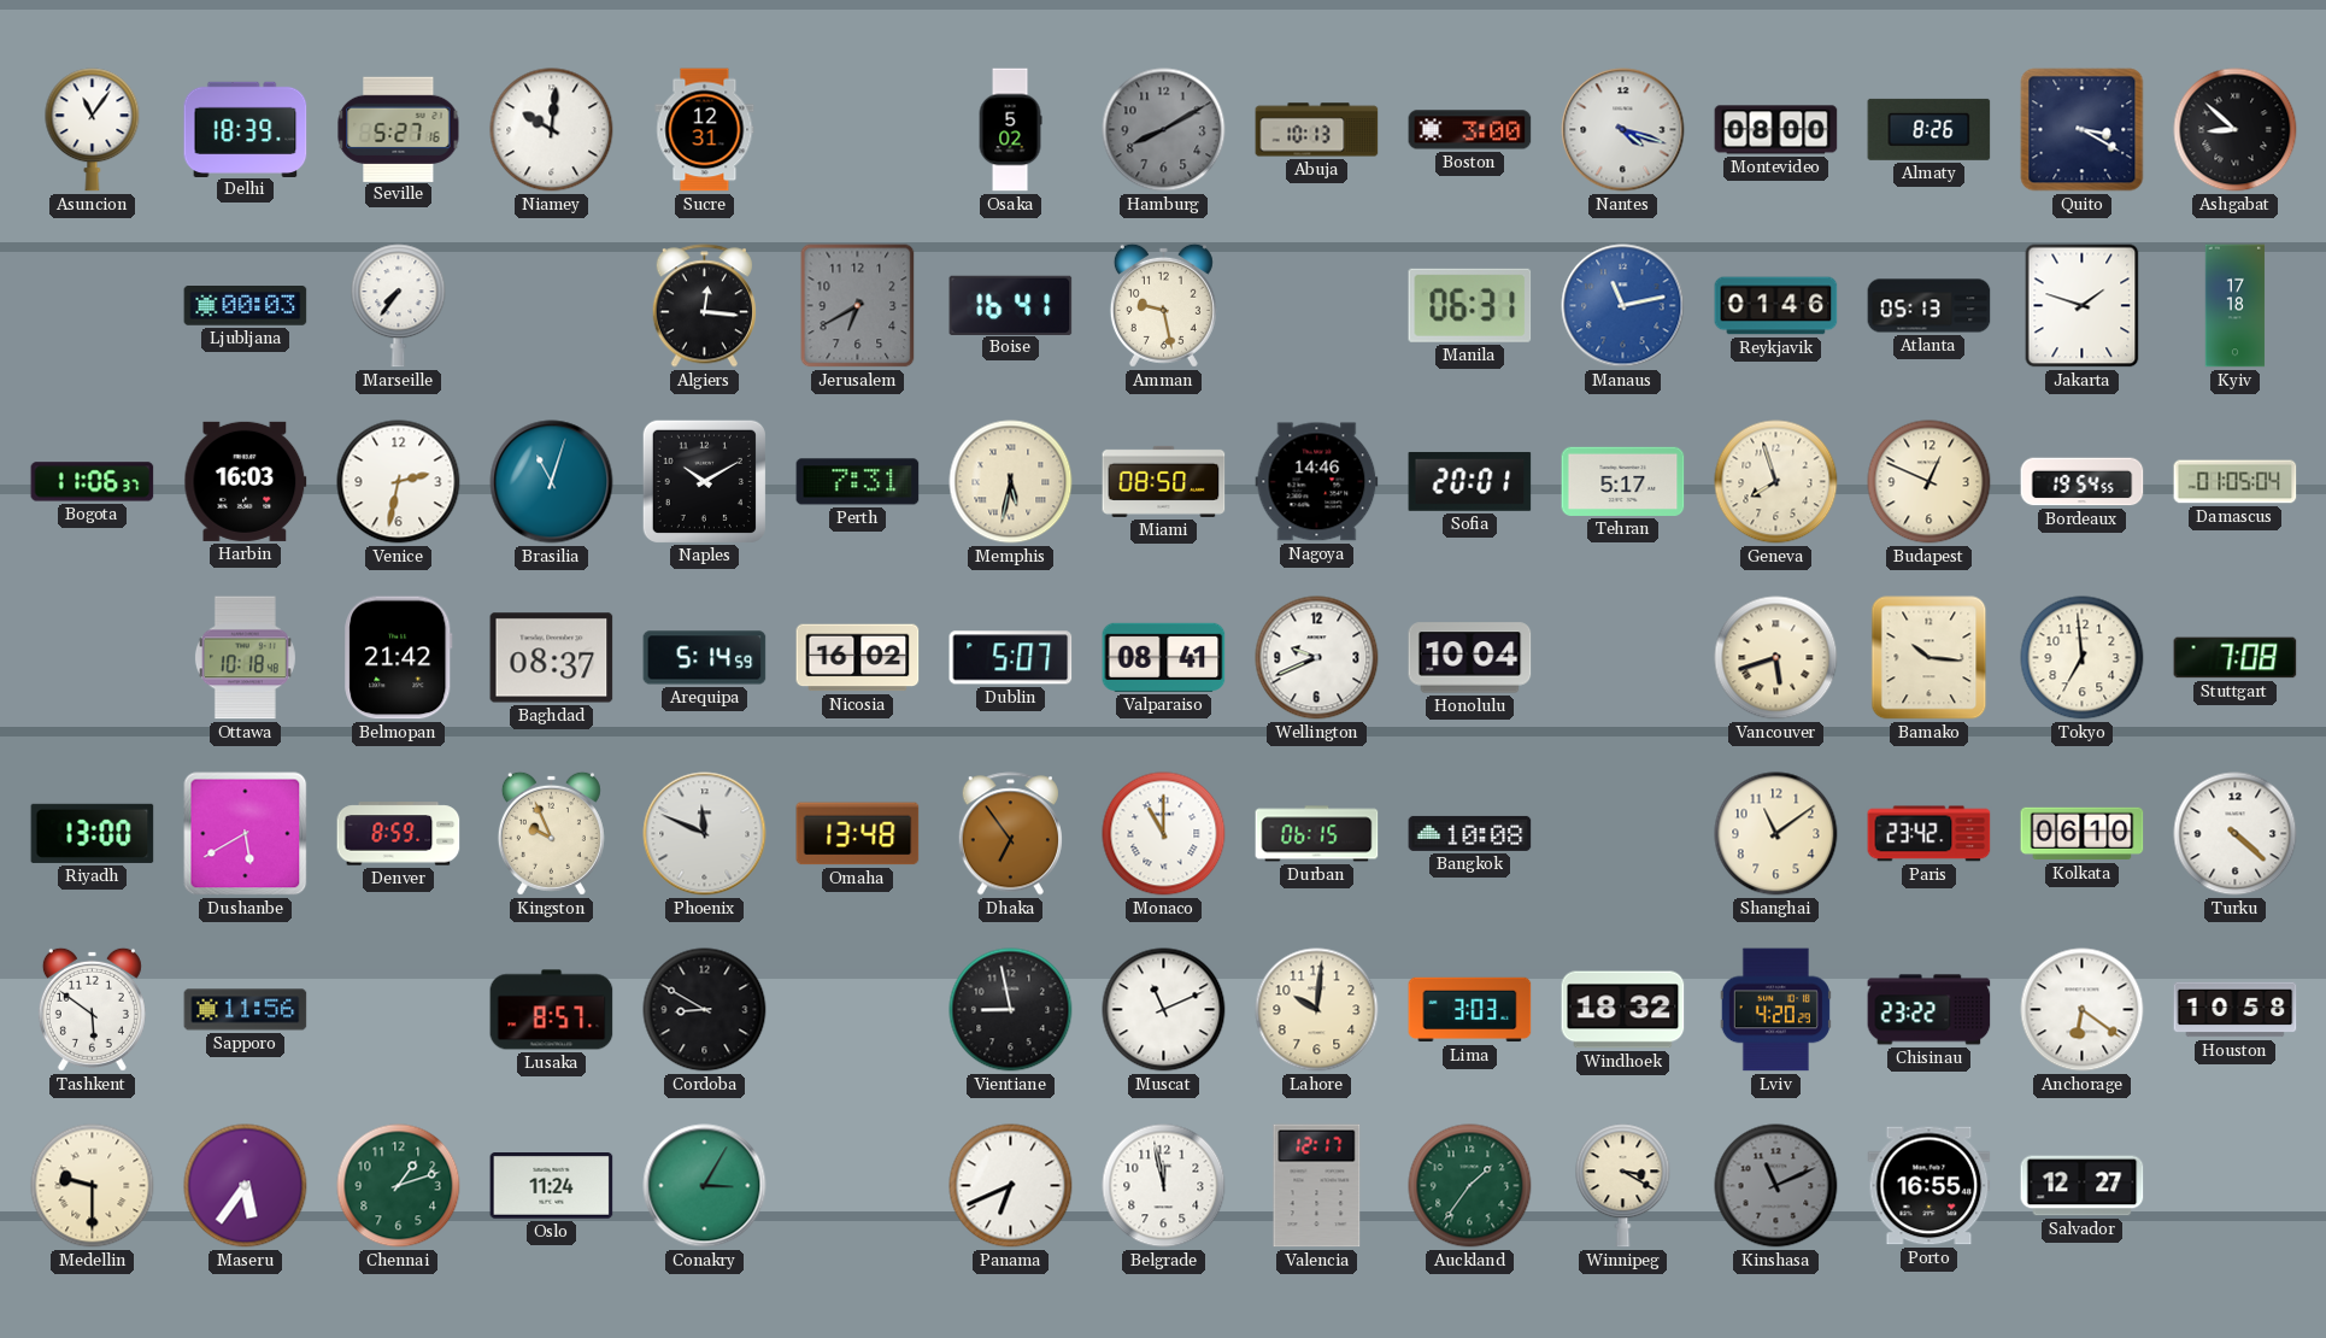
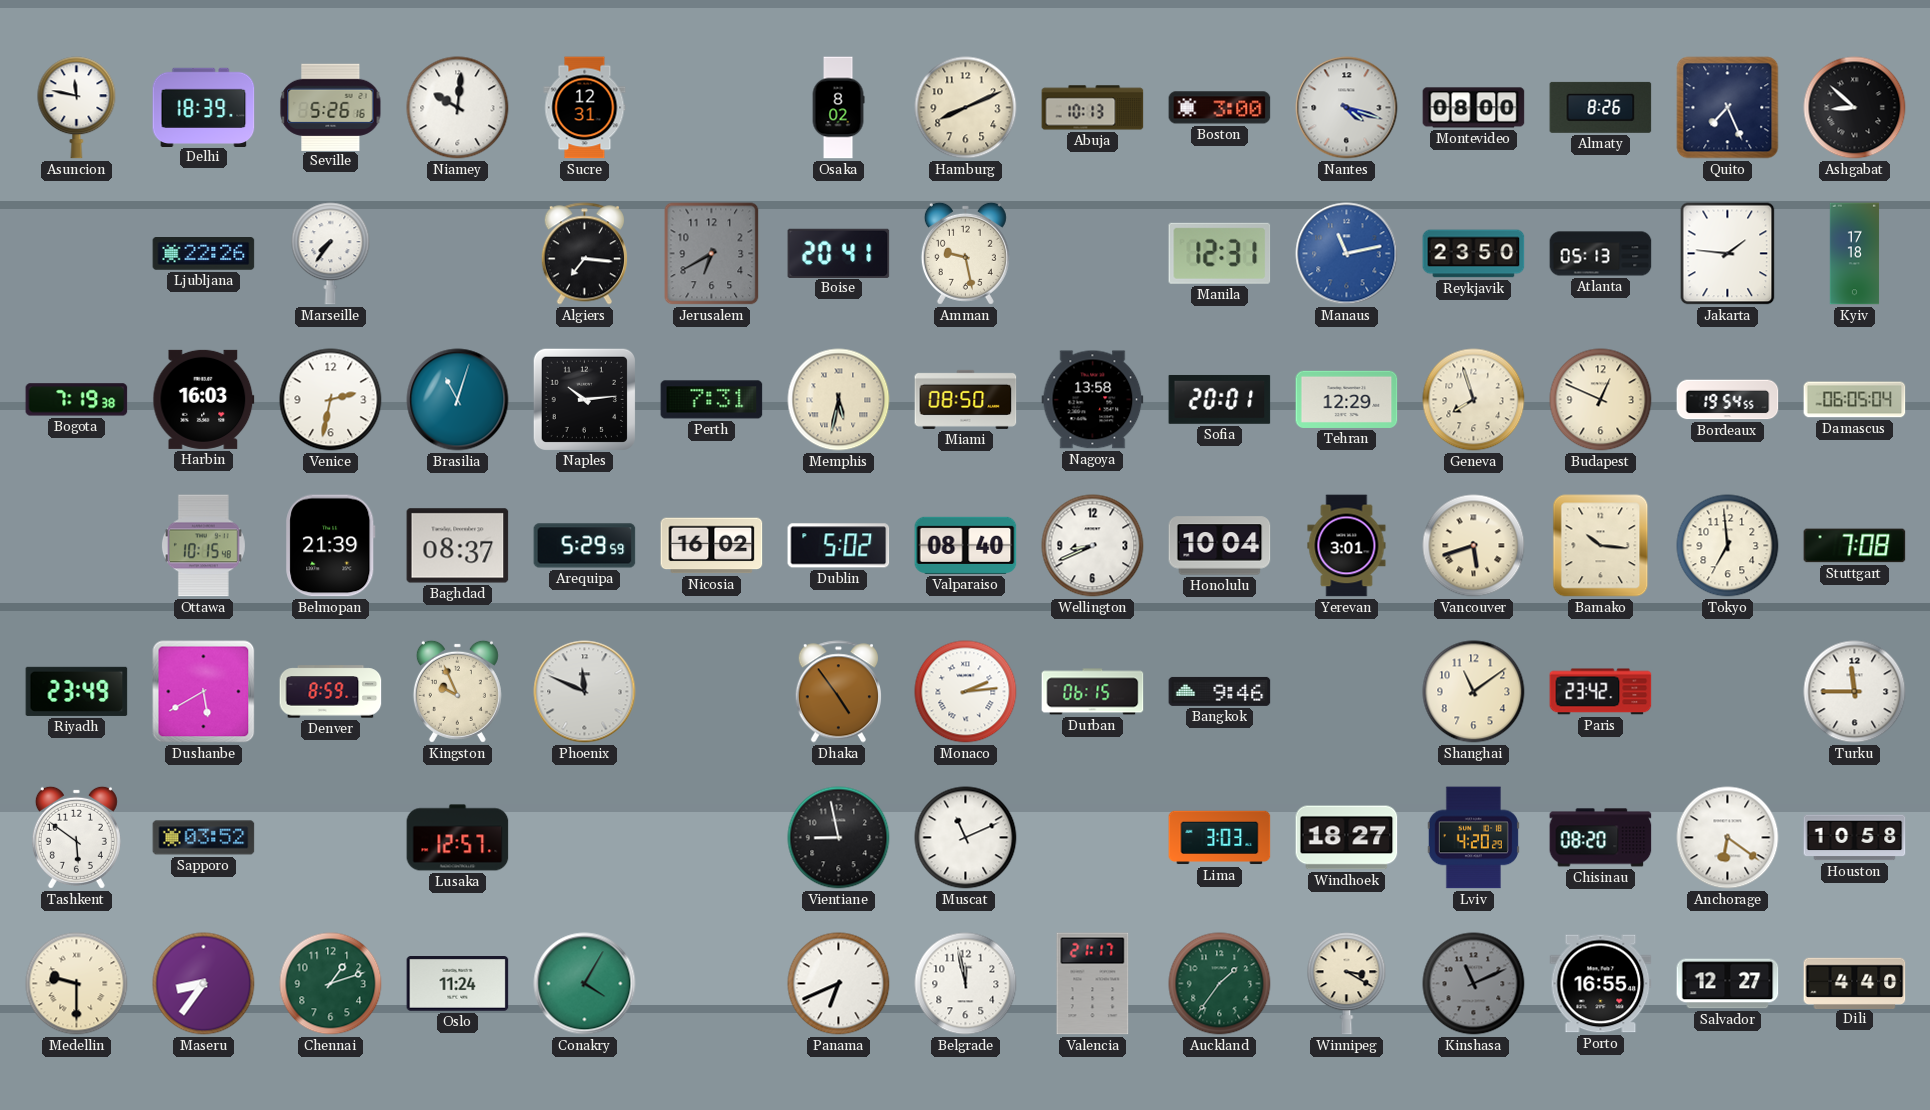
Asuncion: 11:06 -> 11:47 (77, 108)
Seville: 5:27 -> 5:26 (331, 107)
Osaka: 5:02 -> 8:02 (838, 108)
Hamburg: 8:10 -> 8:11 (966, 108)
Hamburg dial: grey -> cream (966, 108)
Quito: 3:20 -> 7:26 (1728, 108)
Ljubljana: 00:03 -> 22:26 (204, 254)
Algiers: 12:16 -> 7:16 (584, 254)
Boise: 16:41 -> 20:41 (839, 253)
Manila: 06:31 -> 12:31 (1220, 253)
Reykjavik: 01:46 -> 23:50 (1474, 254)
Jakarta: 1:48 -> 1:46 (1728, 254)
Bogota: 11:06 -> 7:19 (77, 400)
Naples: 10:10 -> 10:14 (584, 399)
Nagoya: 14:46 -> 13:58 (1093, 400)
Tehran: 5:17 -> 12:29 (1347, 399)
Damascus: 01:05 -> 06:05 (1855, 400)
Ottawa: 10:18 -> 10:15 (203, 546)
Belmopan: 21:42 -> 21:39 (331, 546)
Arequipa: 5:14 -> 5:29 (585, 546)
Dublin: 5:07 -> 5:02 (839, 546)
Valparaiso: 08:41 -> 08:40 (966, 545)
Wellington: 9:41 -> 8:41 (1093, 546)
Yerevan: none -> 3:01 (1347, 546)
Riyadh: 13:00 -> 23:49 (77, 691)
Omaha: 13:48 -> none (858, 834)
Dhaka: 6:54 -> 4:54 (838, 692)
Monaco: 11:00 -> 2:14 (966, 692)
Bangkok: 10:08 -> 9:46 (1220, 691)
Kolkata: 06:10 -> none (2083, 834)
Turku: 4:22 -> 11:45 (1855, 692)
Sapporo: 11:56 -> 03:52 (204, 838)
Lusaka: 8:57 -> 12:57 (458, 838)
Cordoba: 8:50 -> none (705, 1010)
Lahore: 10:01 -> none (1317, 1010)
Windhoek: 18:32 -> 18:27 (1347, 838)
Chisinau: 23:22 -> 08:20 (1601, 838)
Maseru: 5:36 -> 8:36 (204, 984)
Conakry: 3:05 -> 4:05 (585, 984)
Valencia: 12:17 -> 21:17 (1093, 984)
Dili: none -> 4:40 (1855, 983)
